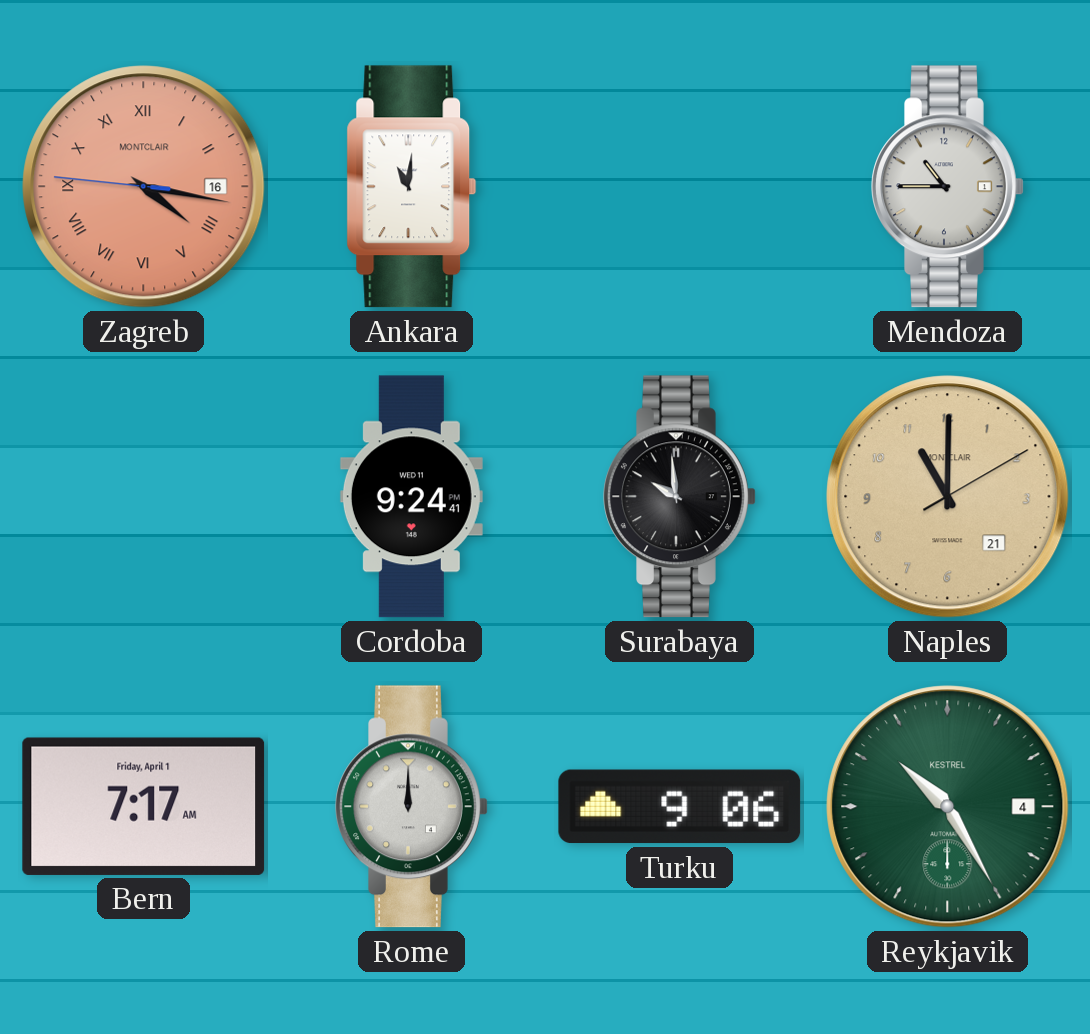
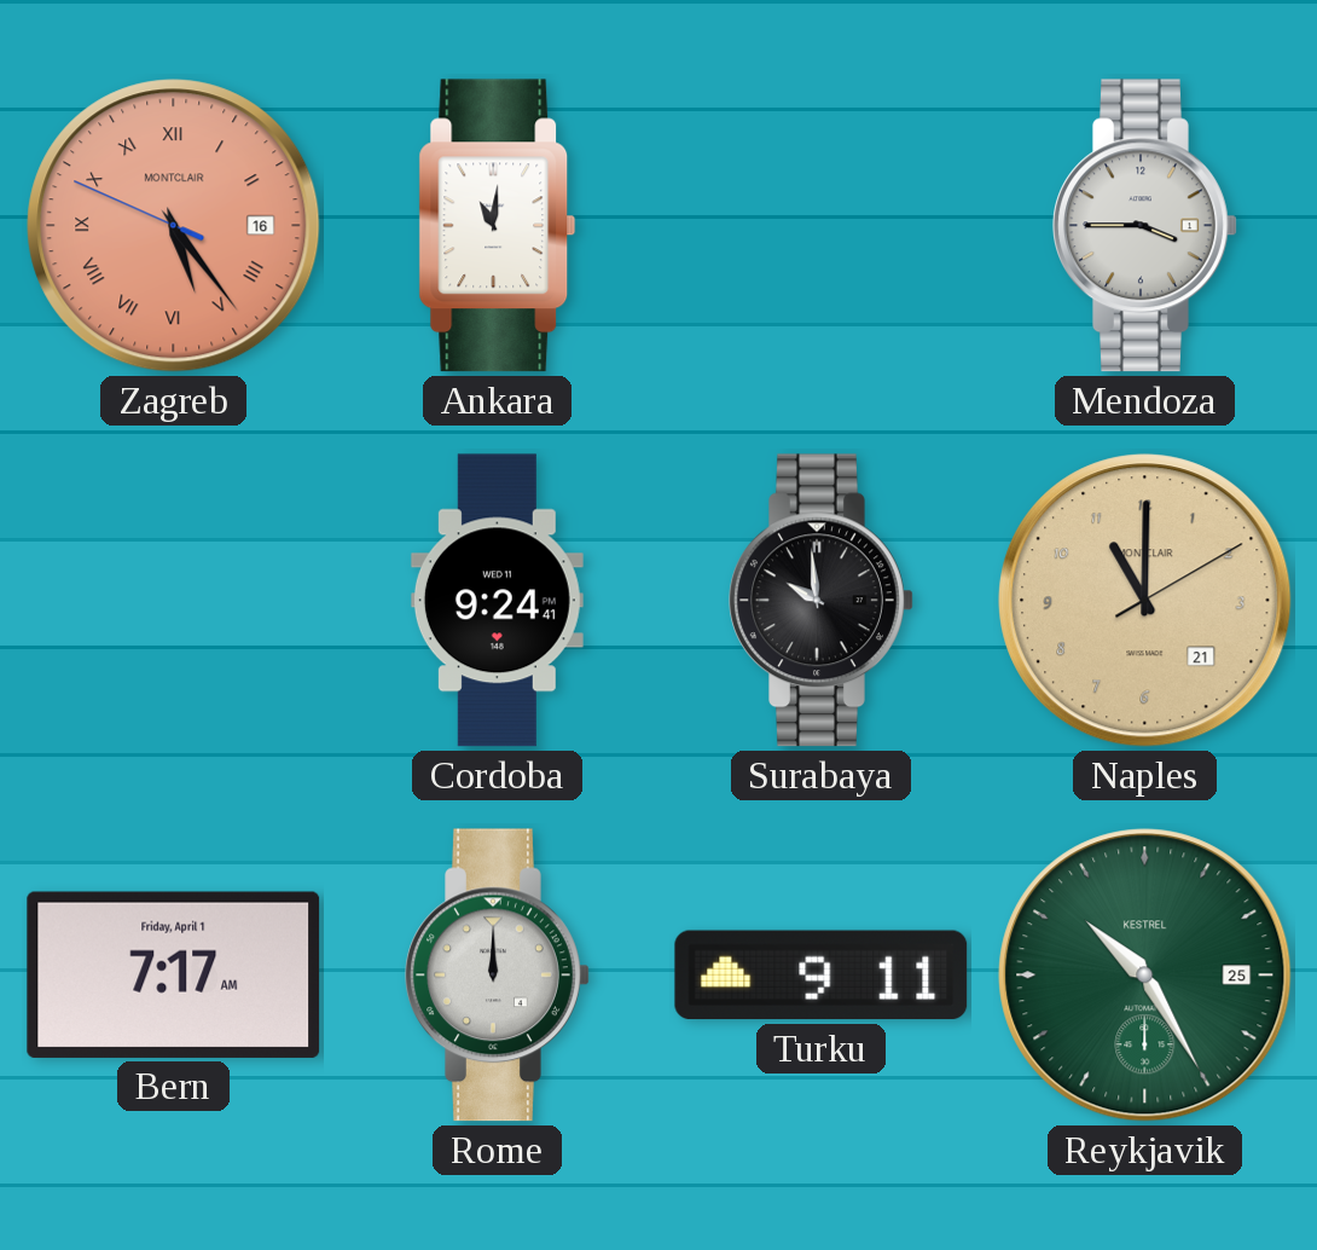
Zagreb: 4:16 -> 5:23 (174, 226)
Mendoza: 10:45 -> 3:45 (1145, 226)
Turku: 9:06 -> 9:11 (822, 976)
Reykjavik date: 4 -> 25 (1145, 976)
